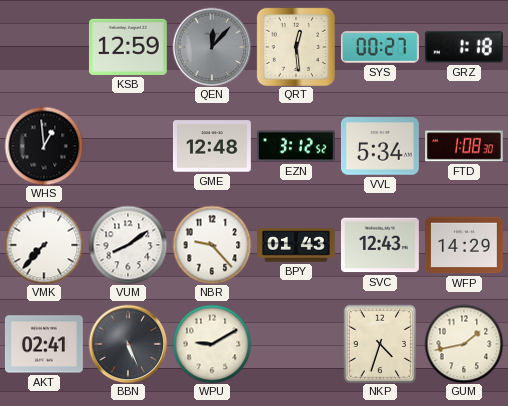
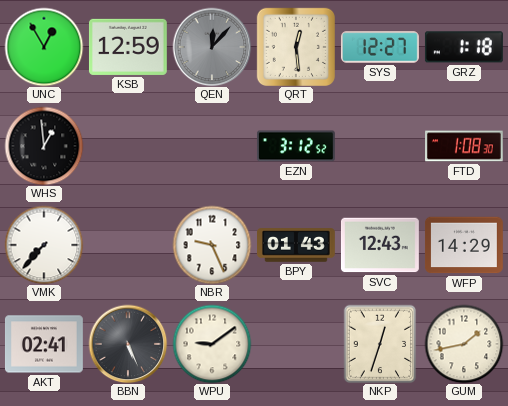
UNC: none -> 12:55 (44, 47)
SYS: 00:27 -> 12:27 (380, 47)
GME: 12:48 -> none (212, 146)
VVL: 5:34 -> none (380, 146)
VUM: 8:09 -> none (128, 245)
NBR: 9:23 -> 9:26 (212, 245)
WPU: 9:10 -> 9:09 (212, 344)
NKP: 4:33 -> 12:33 (380, 344)
